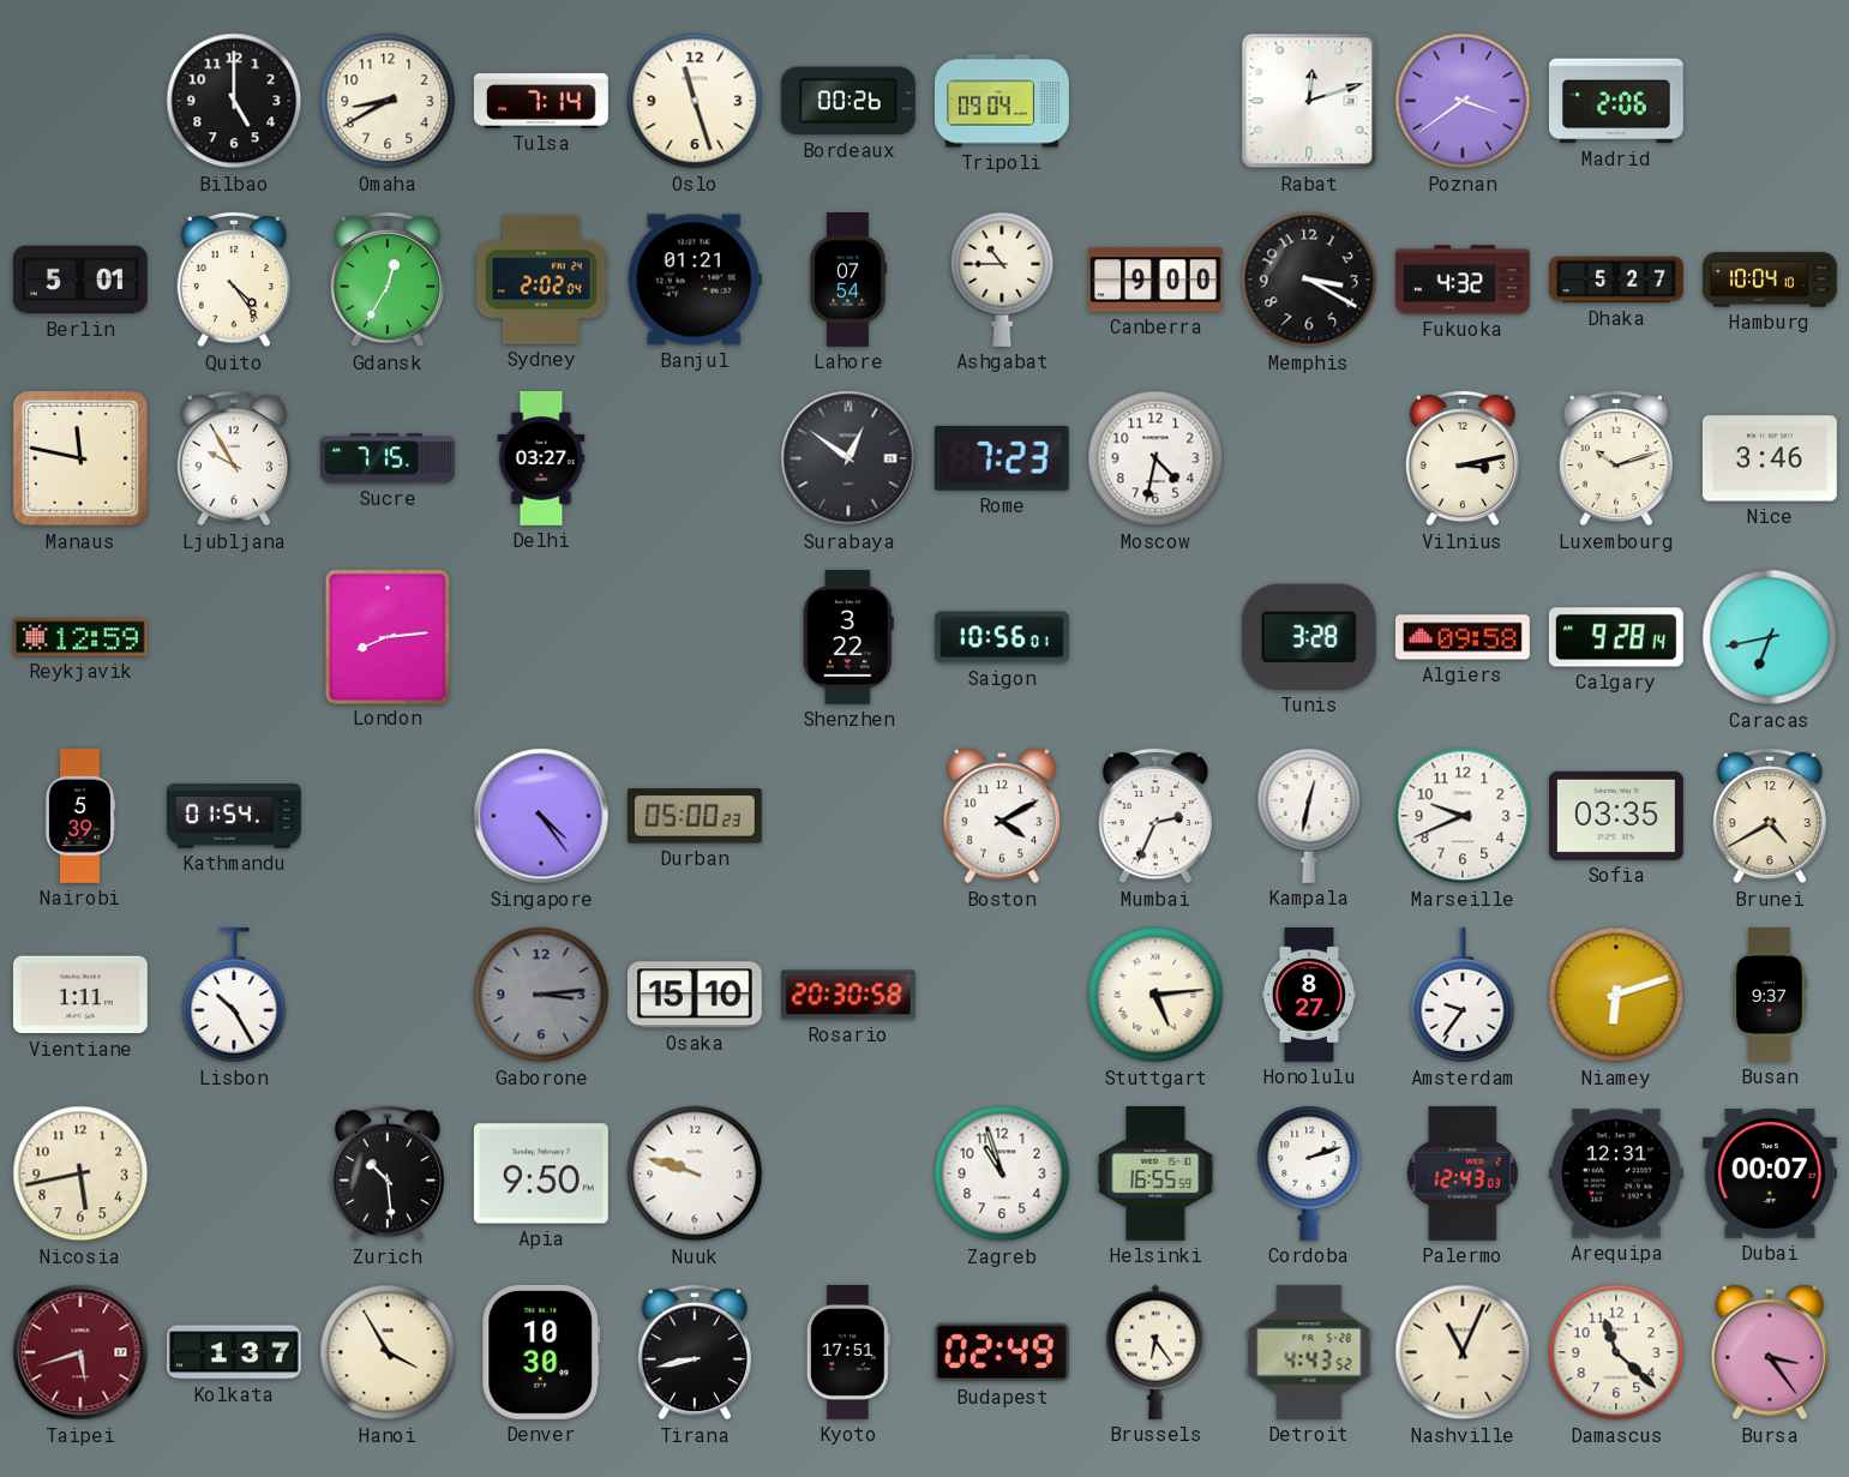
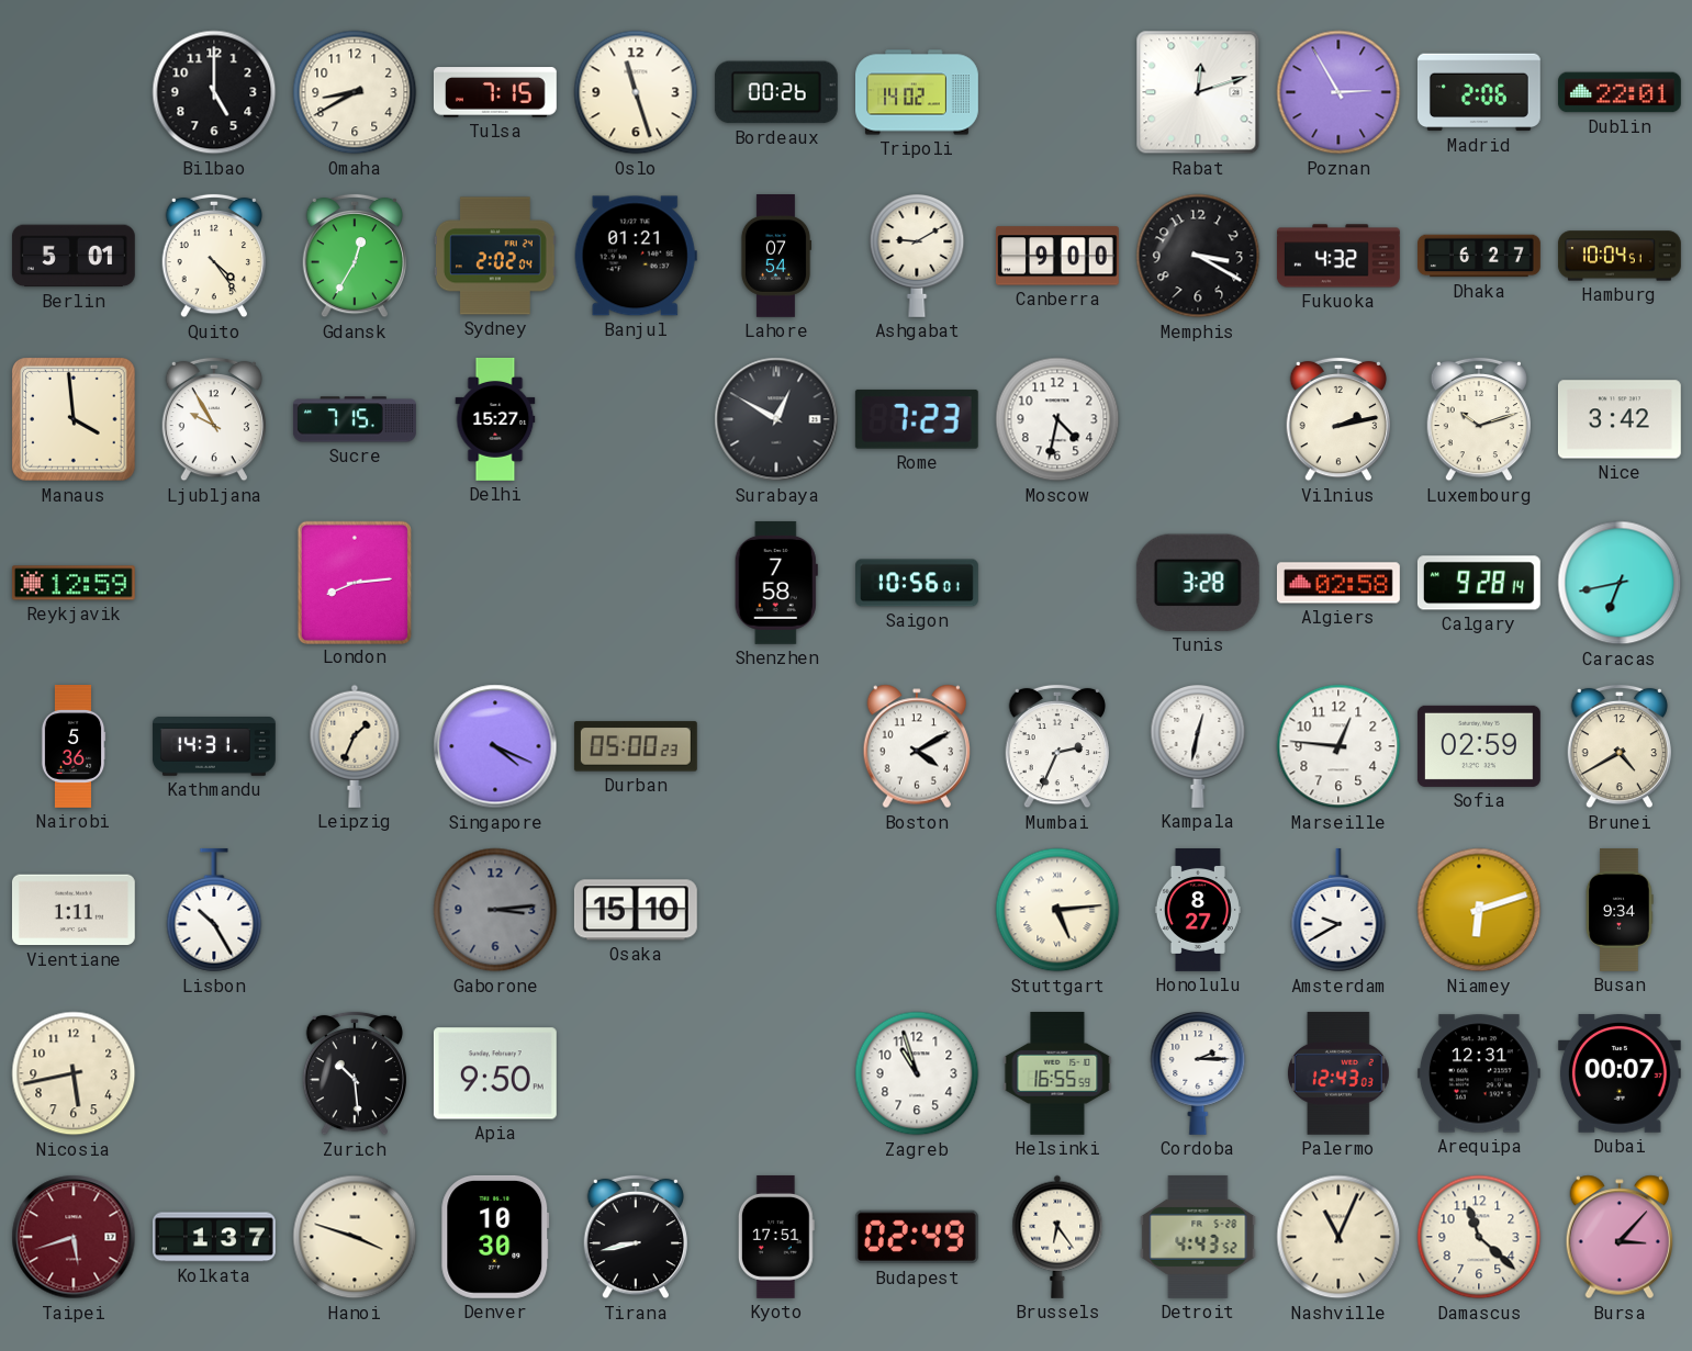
Tulsa: 7:14 -> 7:15 (495, 92)
Tripoli: 09:04 -> 14:02 (918, 92)
Poznan: 3:39 -> 2:55 (1338, 92)
Dublin: none -> 22:01 (1620, 92)
Ashgabat: 10:45 -> 9:10 (917, 256)
Dhaka: 5:27 -> 6:27 (1480, 256)
Hamburg: 10:04:10 -> 10:04:51 (1620, 256)
Manaus: 11:47 -> 3:59 (74, 419)
Delhi: 03:27 -> 15:27 (495, 420)
Surabaya: 12:51 -> 12:50 (776, 419)
Vilnius: 3:13 -> 2:13 (1337, 419)
Nice: 3:46 -> 3:42 (1620, 419)
Shenzhen: 3:22 -> 7:58 (776, 583)
Algiers: 09:58 -> 02:58 (1338, 583)
Nairobi: 5:39 -> 5:36 (74, 747)
Kathmandu: 01:54 -> 14:31 (214, 747)
Leipzig: none -> 1:34 (355, 746)
Singapore: 4:24 -> 4:19 (495, 746)
Marseille: 9:41 -> 12:46 (1338, 746)
Sofia: 03:35 -> 02:59 (1479, 746)
Rosario: 20:30 -> none (850, 995)
Amsterdam: 9:36 -> 9:40 (1338, 910)
Busan: 9:37 -> 9:34 (1620, 911)
Nuuk: 9:48 -> none (695, 1173)
Cordoba: 2:12 -> 2:15 (1198, 1073)
Hanoi: 3:55 -> 3:48 (355, 1237)
Bursa: 3:24 -> 3:07 (1618, 1237)
